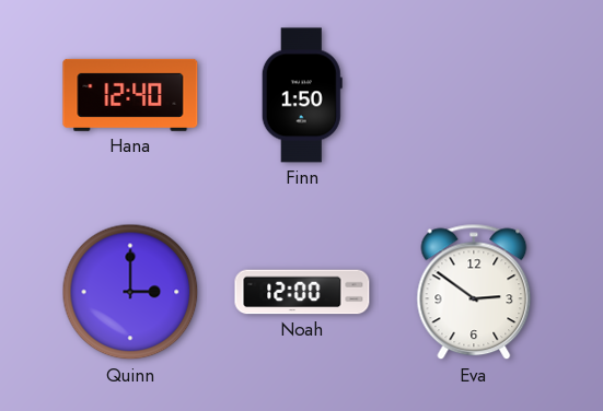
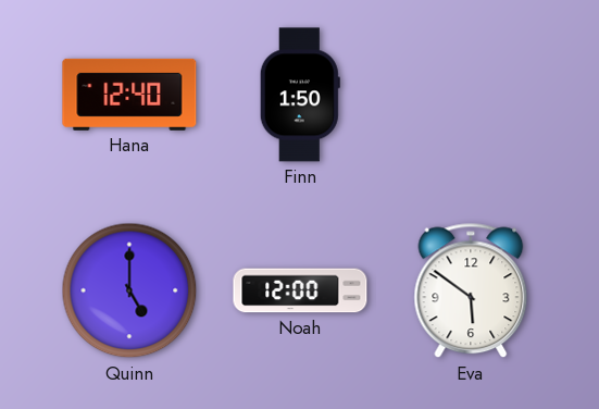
Quinn: 3:00 -> 5:00 (129, 290)
Eva: 2:51 -> 5:51 (471, 290)
